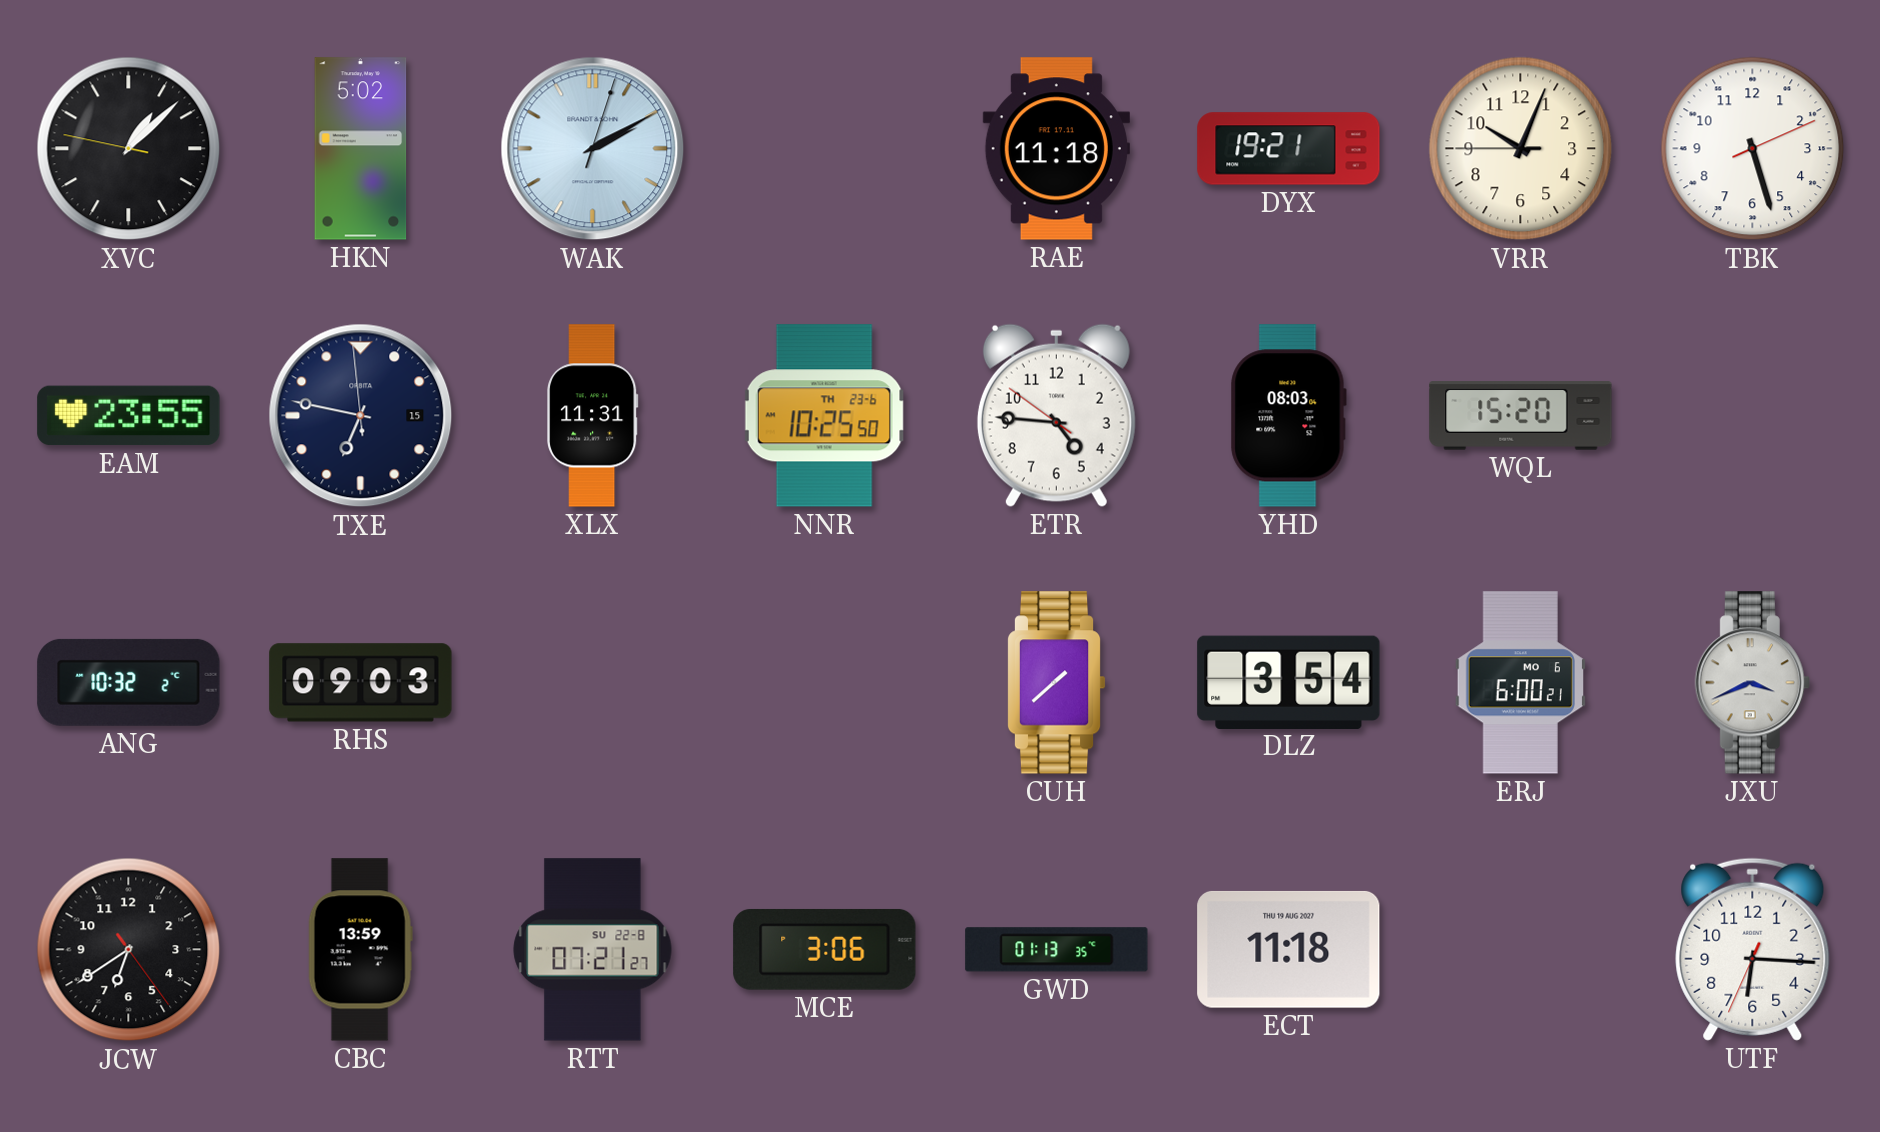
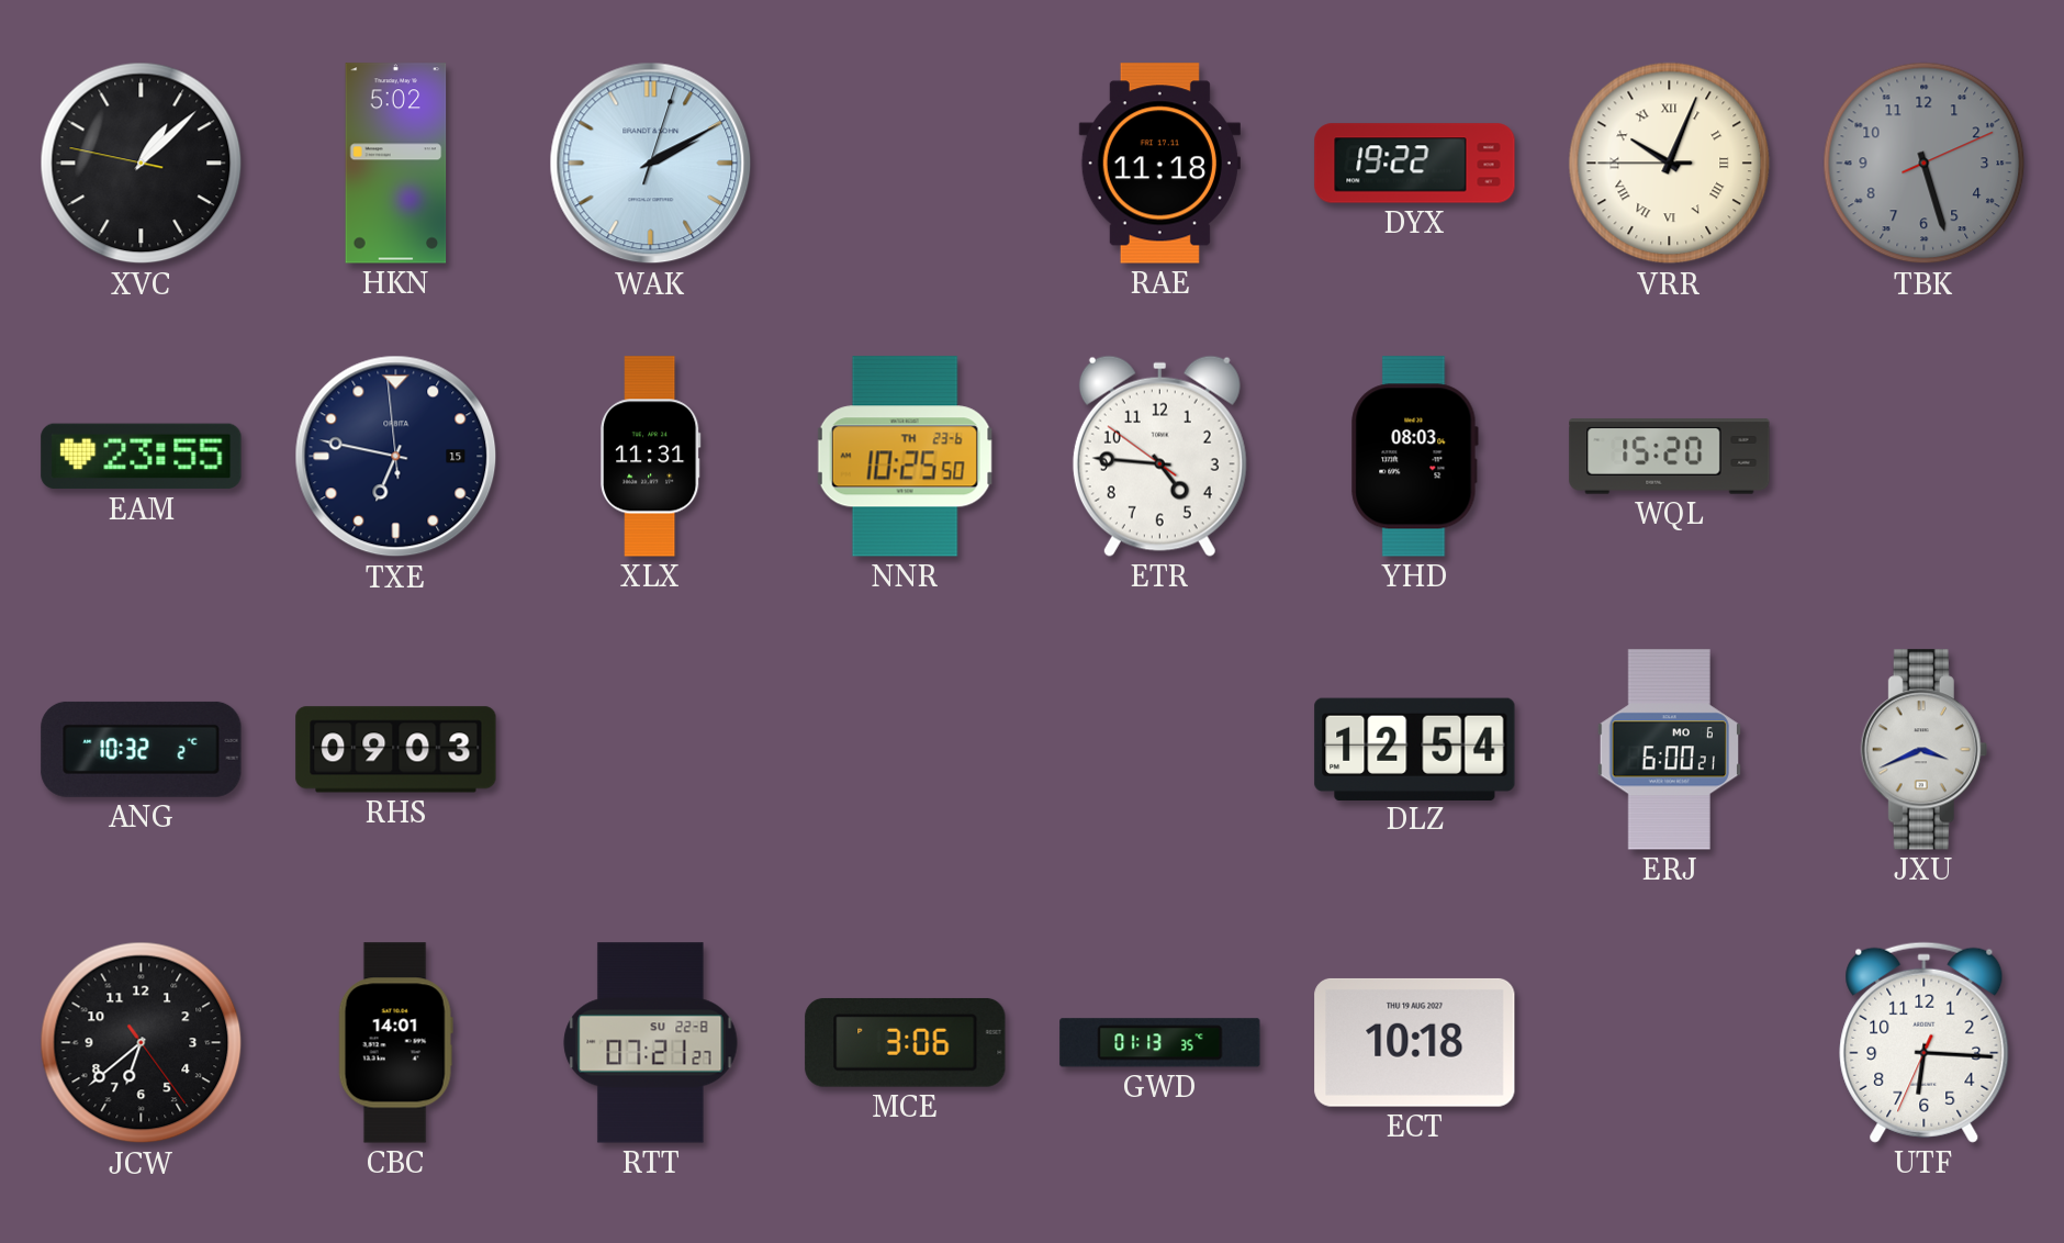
DYX: 19:21 -> 19:22 (1415, 164)
VRR numerals: Arabic -> Roman (1670, 164)
TBK dial: white -> grey (1925, 164)
CUH: 1:38 -> none (1056, 683)
DLZ: 3:54 -> 12:54 (1415, 749)
JCW: 6:39 -> 6:38 (142, 1043)
CBC: 13:59 -> 14:01 (395, 1043)
ECT: 11:18 -> 10:18 (1415, 1042)
